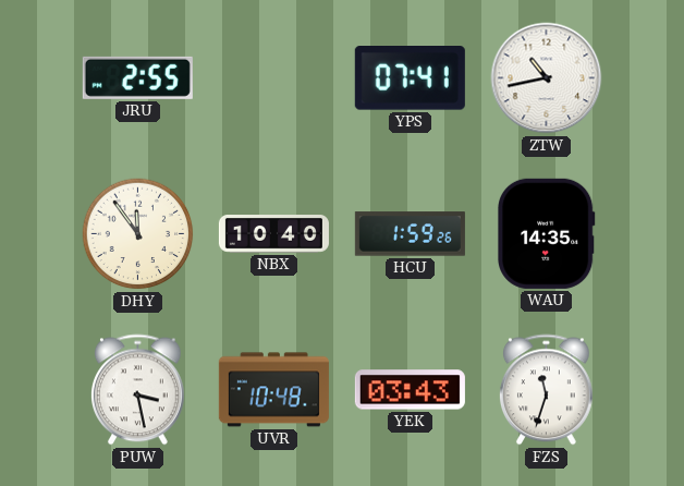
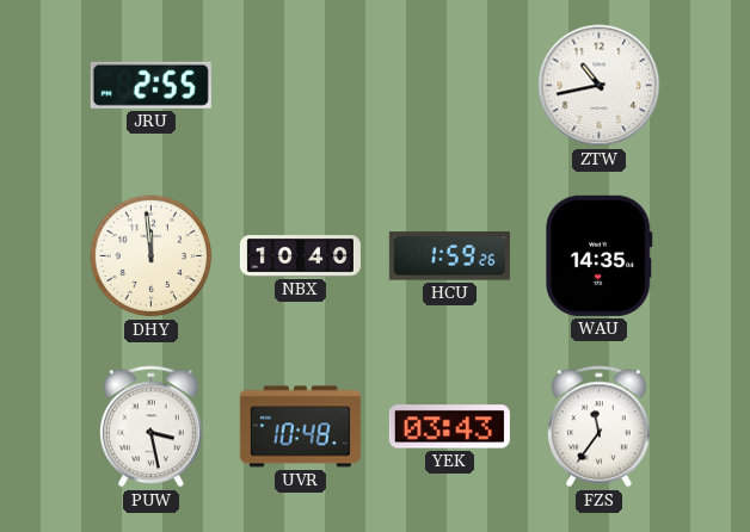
YPS: 07:41 -> none (410, 78)
DHY: 11:54 -> 11:59 (152, 256)
FZS: 11:33 -> 11:36 (598, 427)
